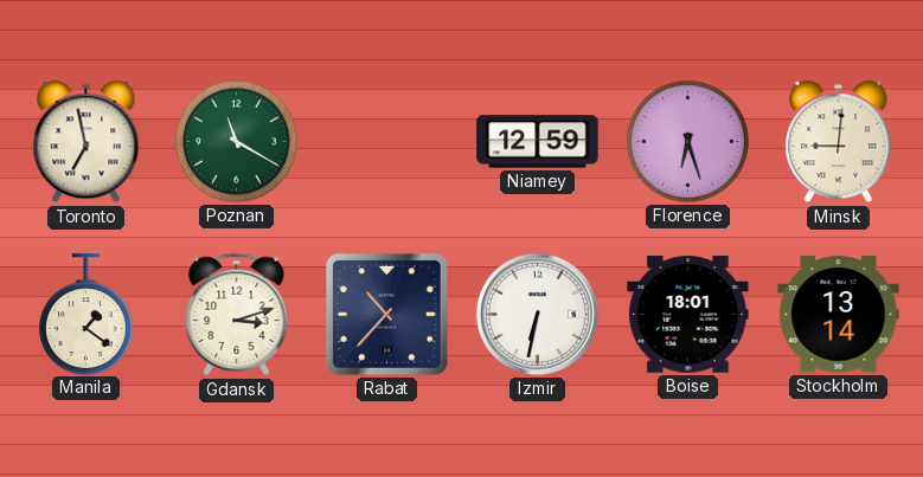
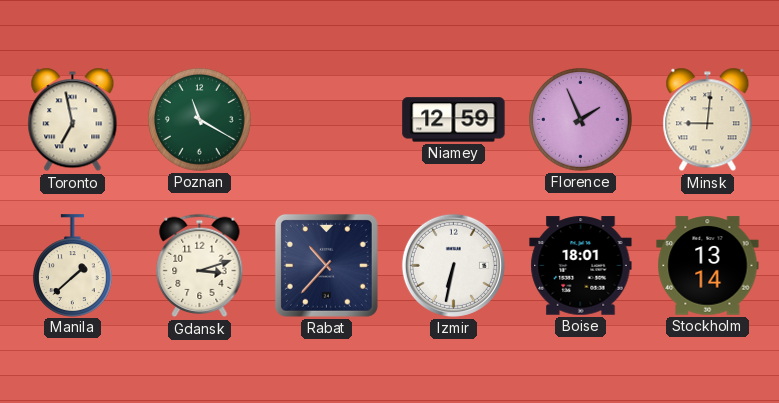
Florence: 6:27 -> 1:56 (580, 119)
Manila: 1:21 -> 1:38 (72, 265)
